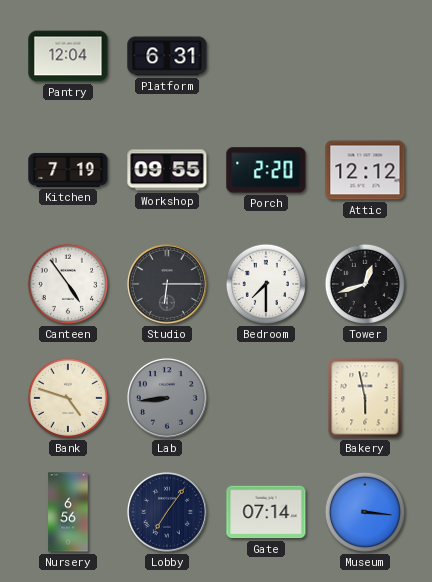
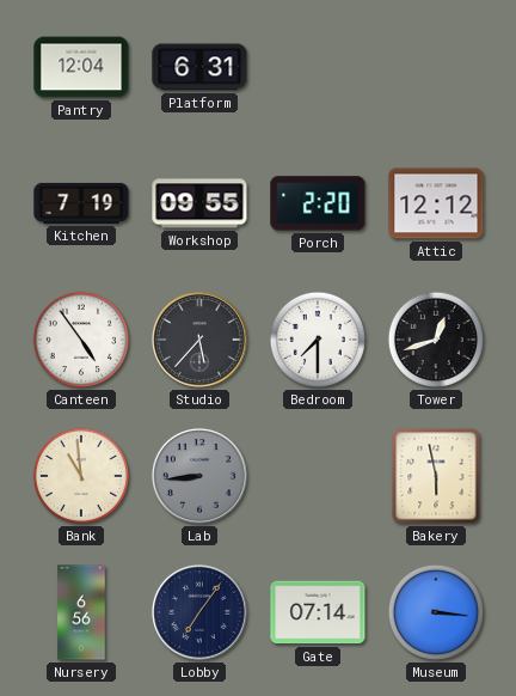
Studio: 6:15 -> 5:37 (199, 340)
Bank: 4:48 -> 10:59 (81, 476)
